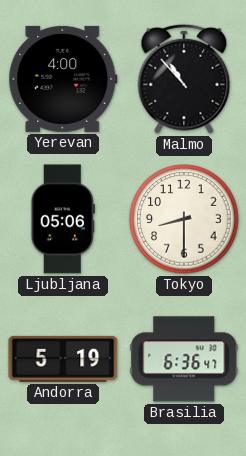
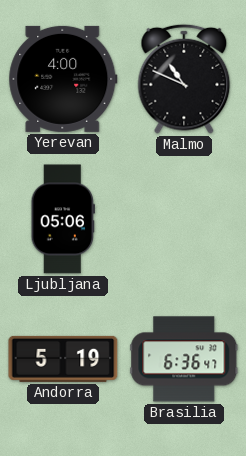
Malmo: 10:53 -> 10:49 (184, 79)
Tokyo: 8:30 -> none (184, 219)
